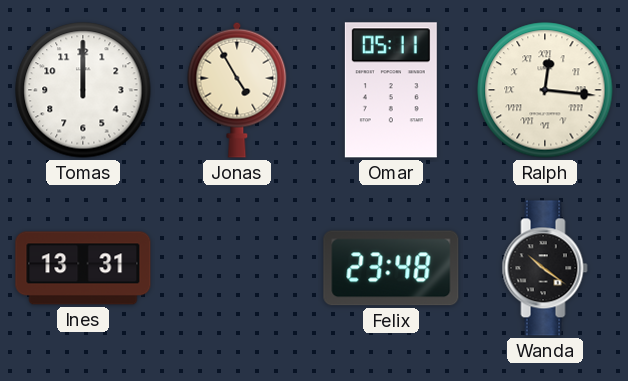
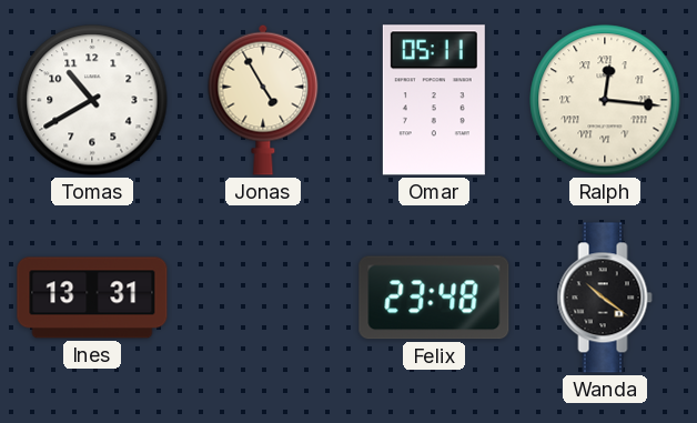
Tomas: 12:00 -> 10:40 (92, 100)
